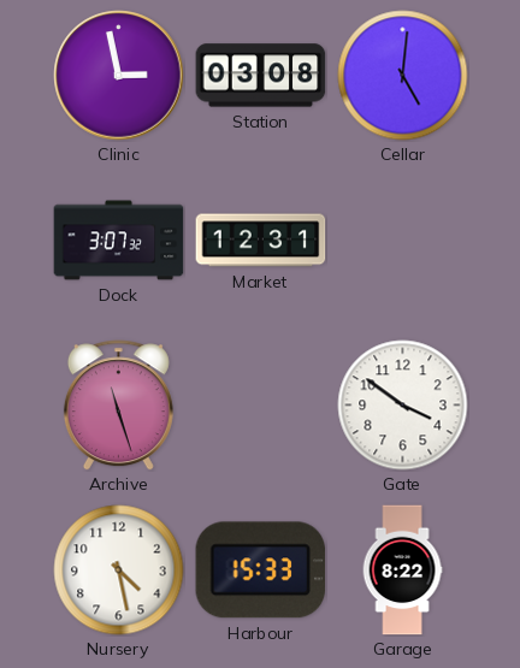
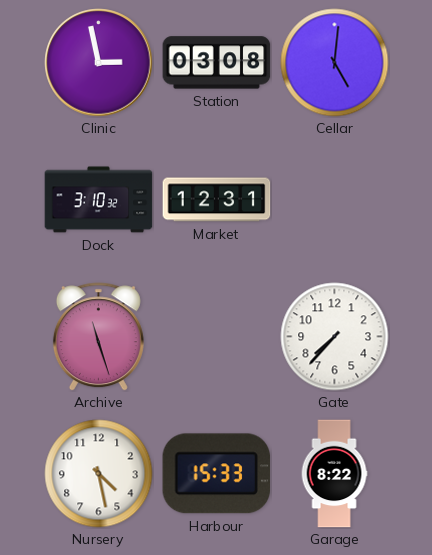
Dock: 3:07 -> 3:10 (99, 200)
Gate: 3:51 -> 7:37 (335, 337)
